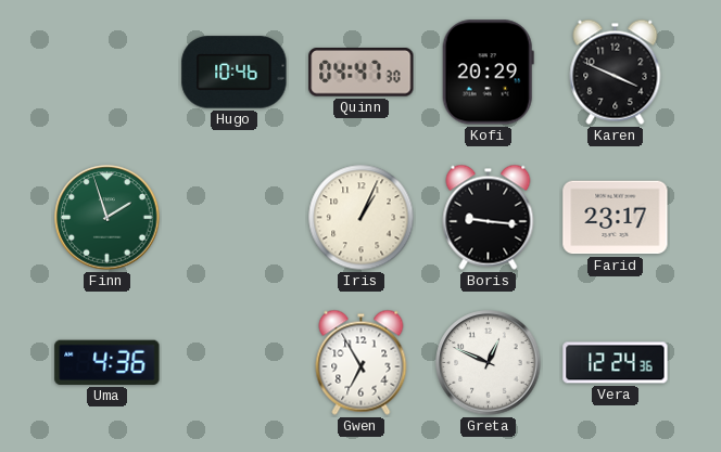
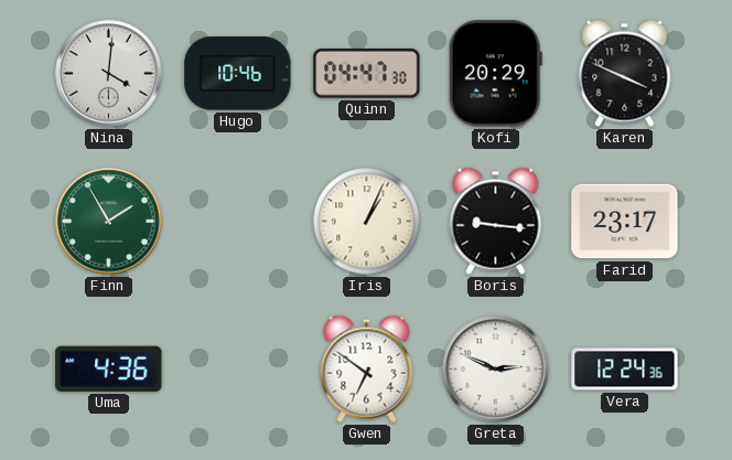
Nina: none -> 4:01 (109, 74)
Finn: 1:57 -> 1:55 (109, 222)
Gwen: 6:55 -> 6:51 (367, 368)
Greta: 12:49 -> 2:49 (496, 370)
